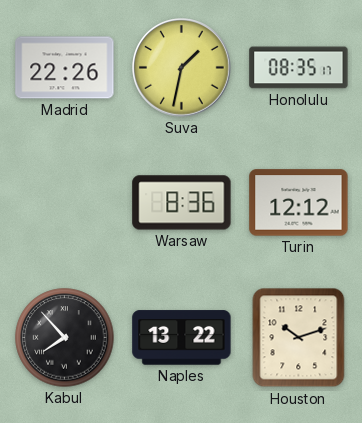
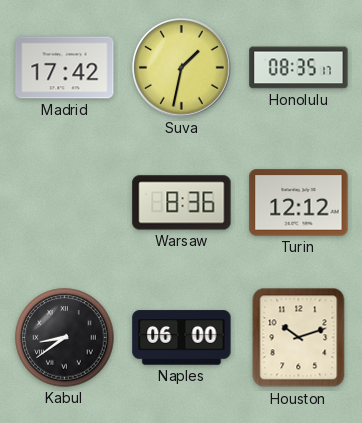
Madrid: 22:26 -> 17:42 (65, 68)
Kabul: 7:53 -> 8:39 (65, 338)
Naples: 13:22 -> 06:00 (182, 338)
